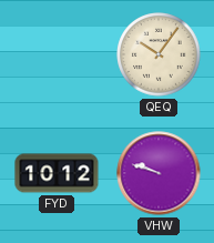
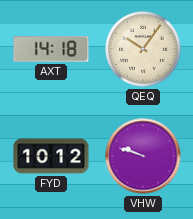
AXT: none -> 14:18 (51, 49)
